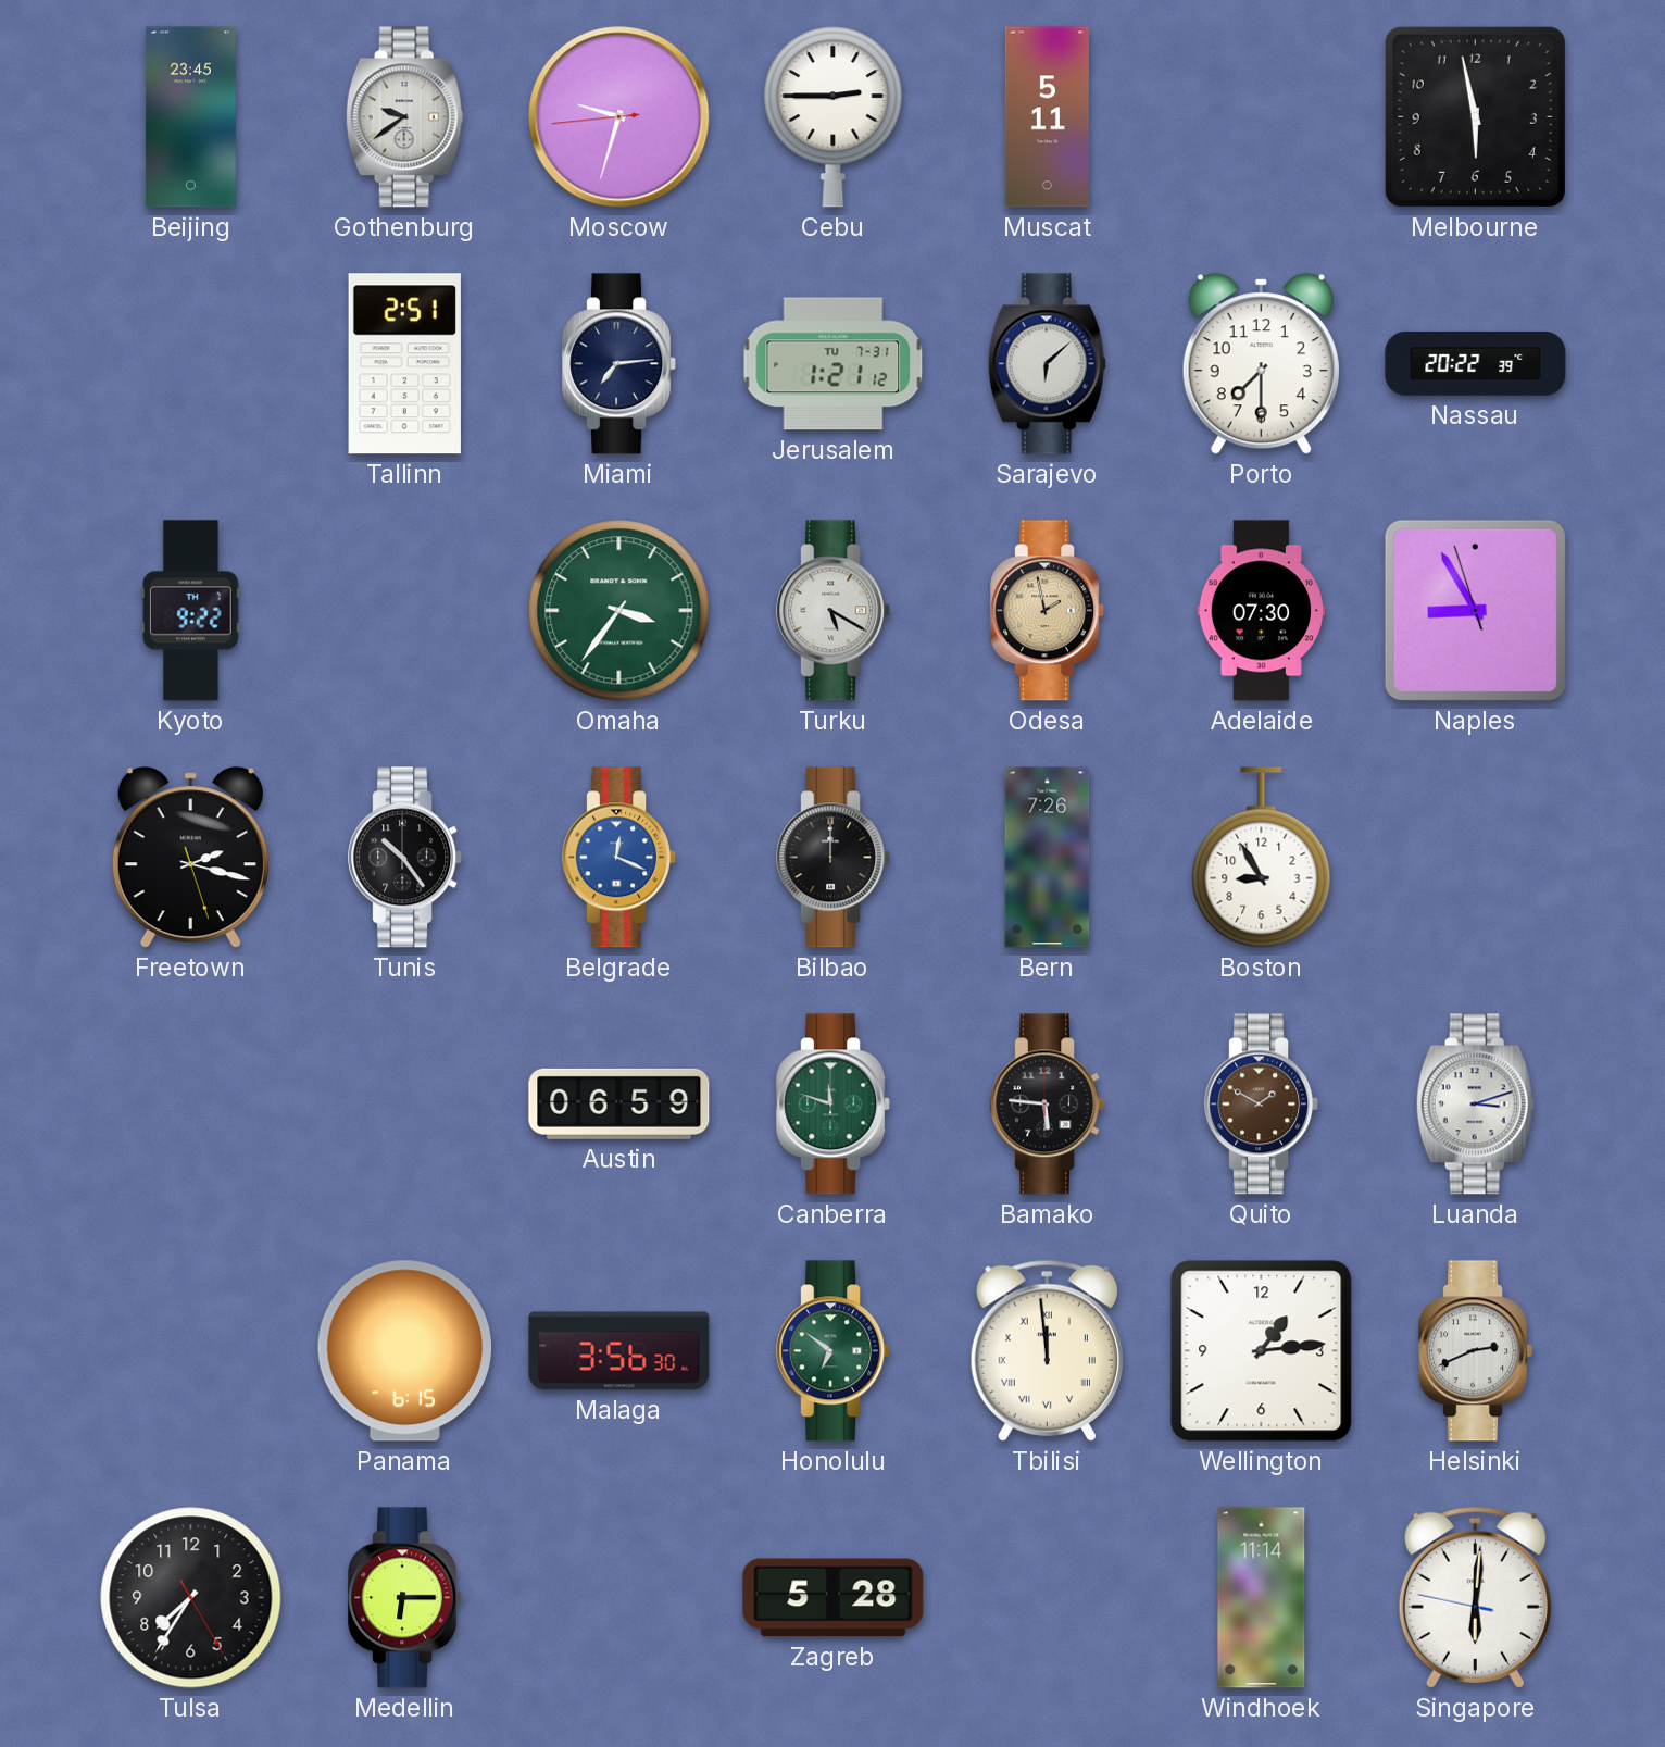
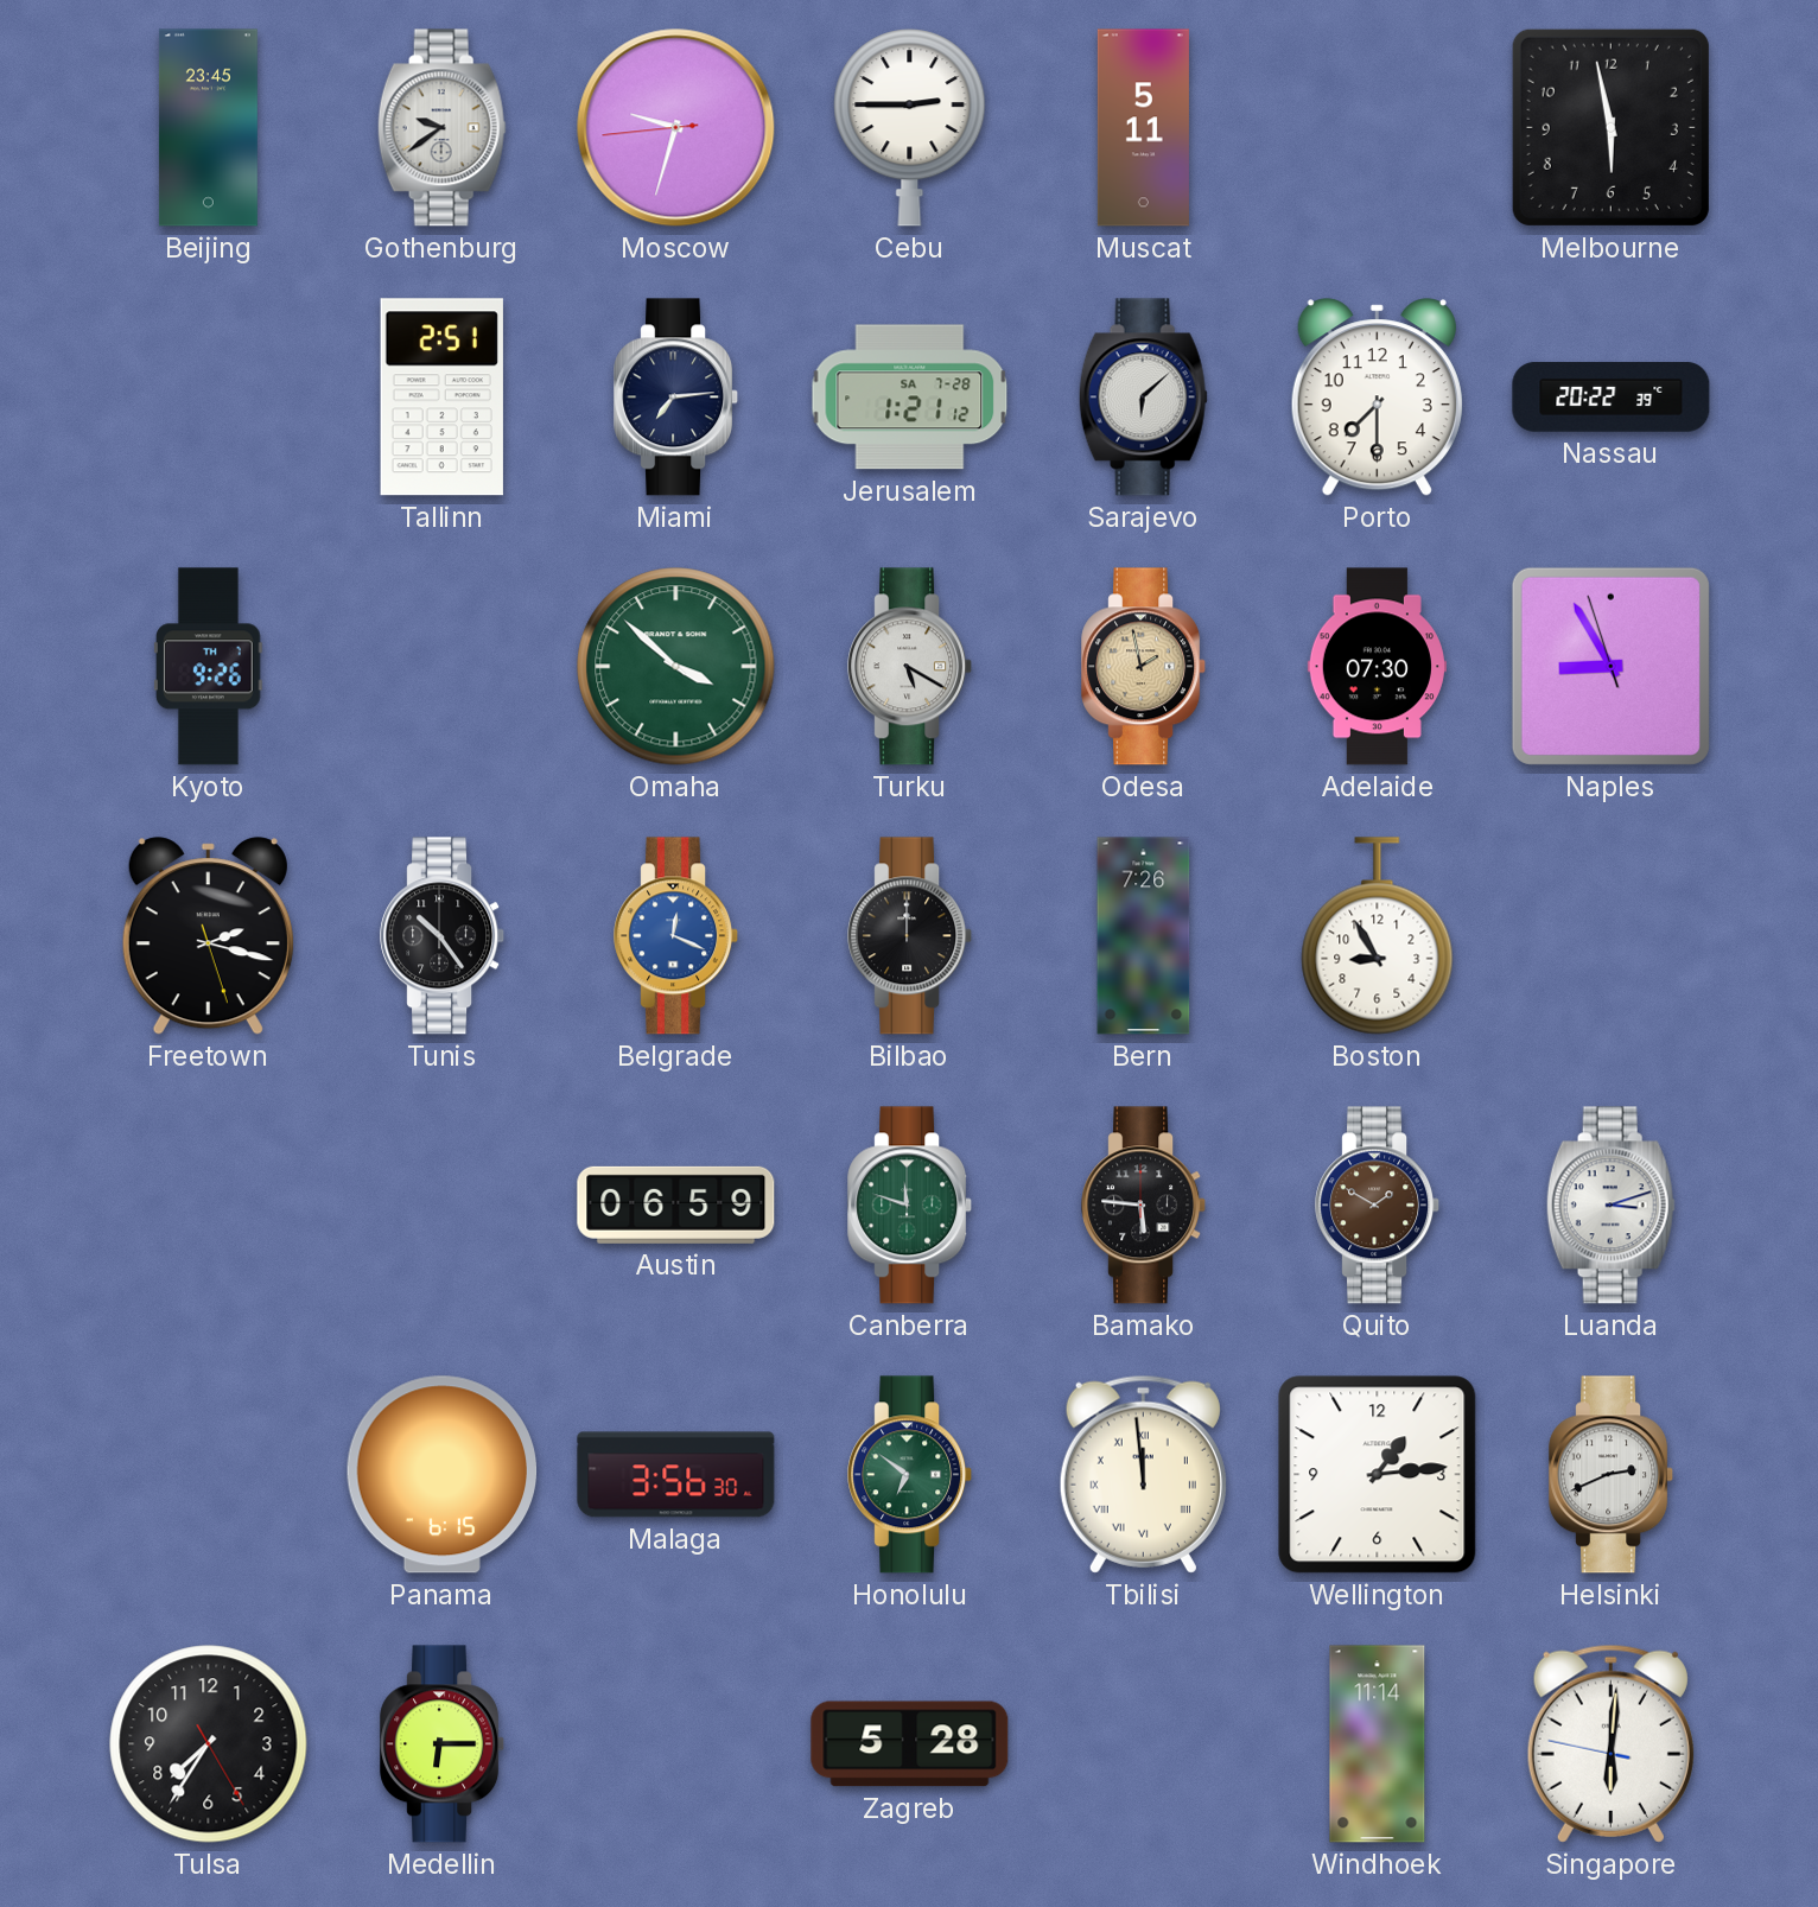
Jerusalem date: TU 7-31 -> SA 7-28 (910, 398)
Kyoto: 9:22 -> 9:26 (208, 667)
Omaha: 3:36 -> 3:52 (676, 667)
